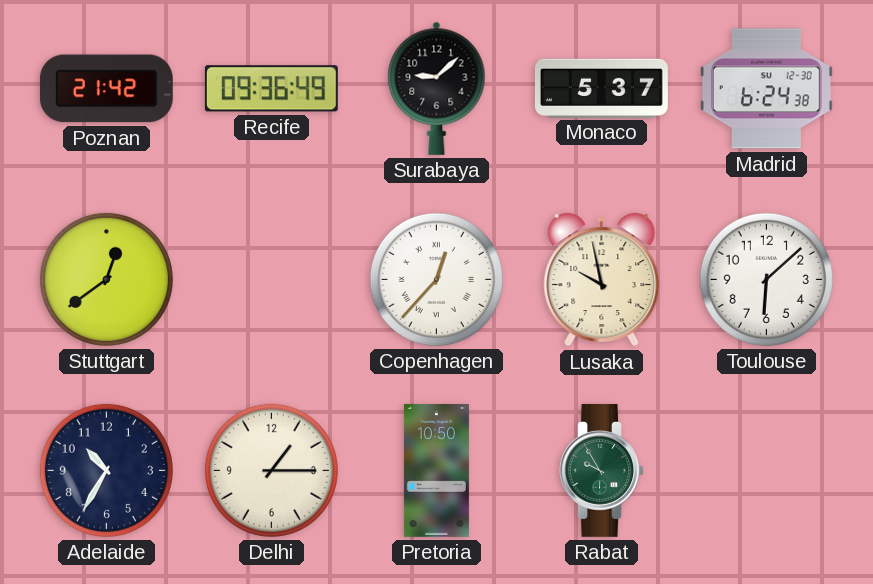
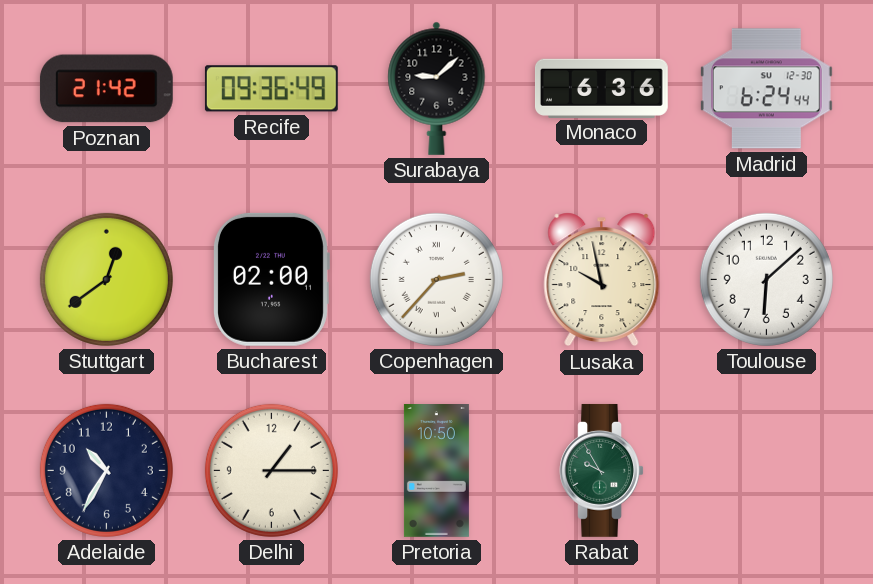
Monaco: 5:37 -> 6:36 (602, 88)
Madrid: 6:24:38 -> 6:24:44 (766, 89)
Bucharest: none -> 02:00 (272, 279)
Copenhagen: 12:37 -> 2:37 (436, 279)
